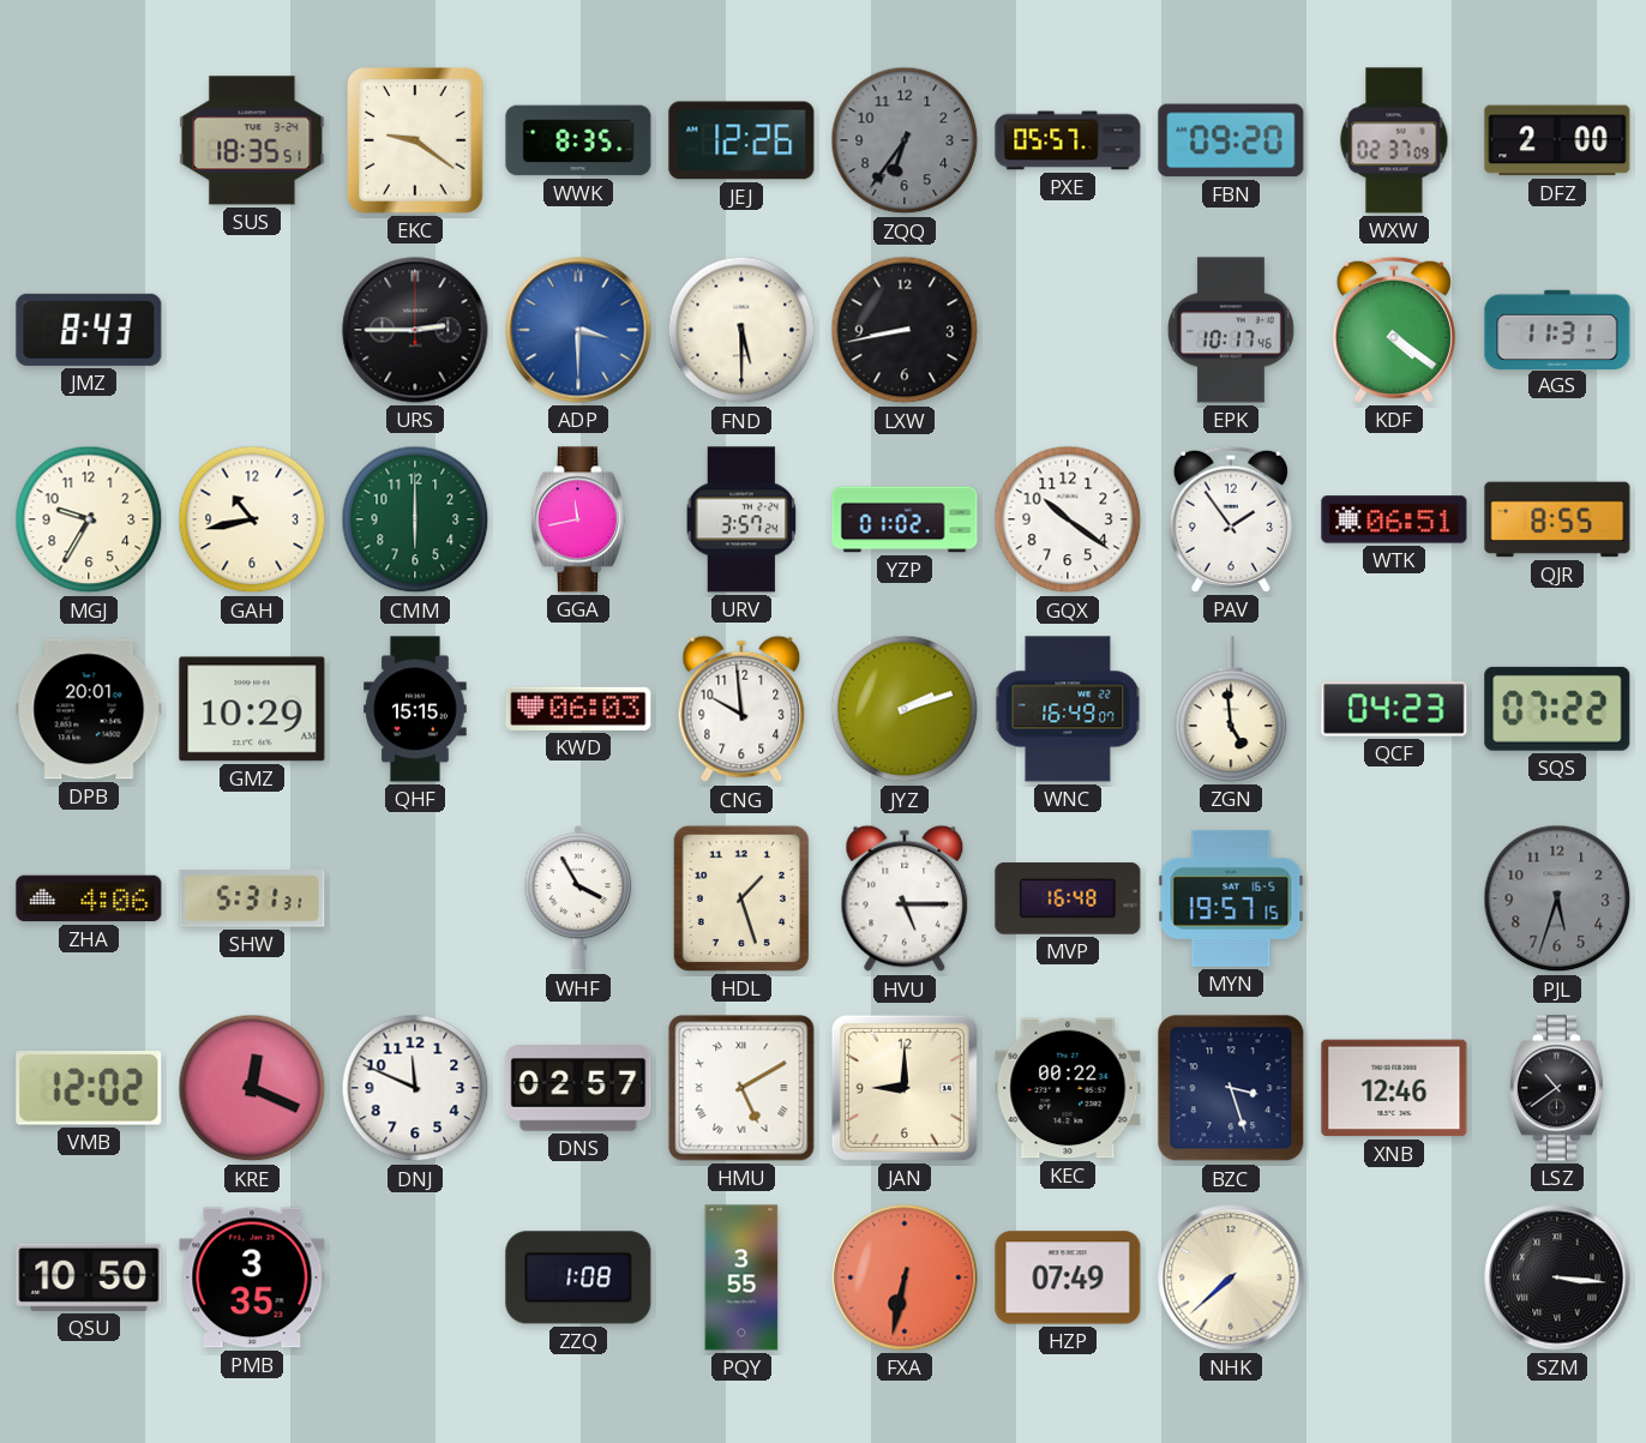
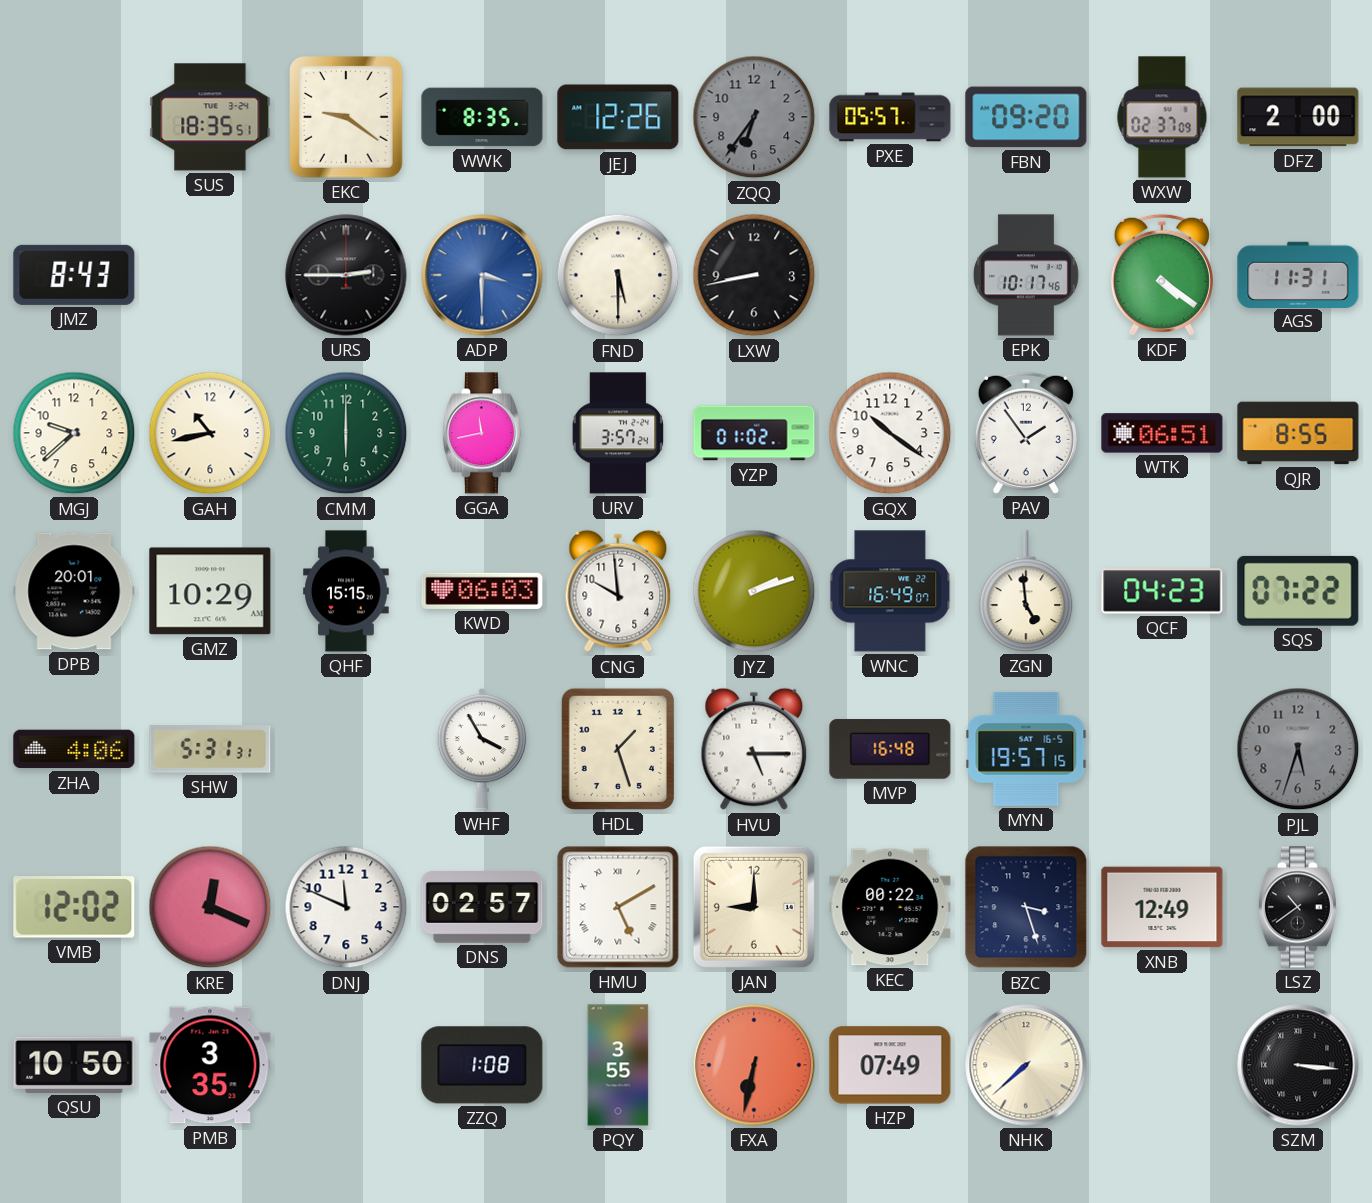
MGJ: 9:35 -> 9:38 (74, 433)
XNB: 12:46 -> 12:49 (1162, 907)
